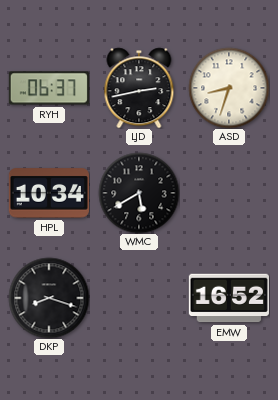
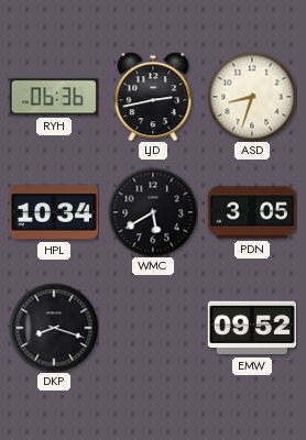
RYH: 06:37 -> 06:36 (54, 97)
PDN: none -> 3:05 (252, 212)
EMW: 16:52 -> 09:52 (252, 328)
